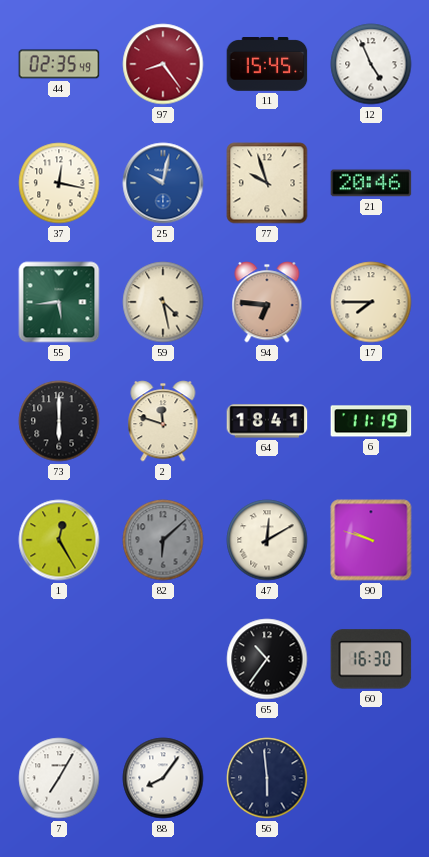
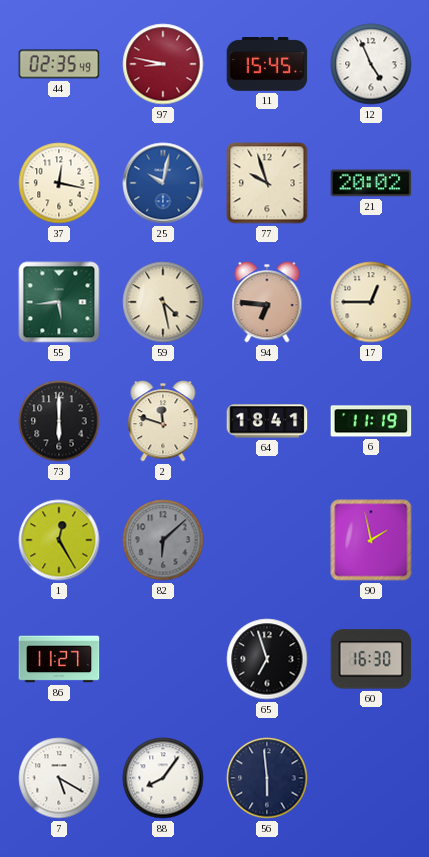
97: 8:24 -> 8:47 (163, 64)
21: 20:46 -> 20:02 (371, 183)
17: 7:45 -> 12:45 (371, 302)
47: 12:10 -> none (267, 540)
90: 9:48 -> 1:58 (371, 540)
86: none -> 11:27 (59, 659)
65: 10:36 -> 6:57 (267, 659)
7: 7:05 -> 5:20 (59, 778)
